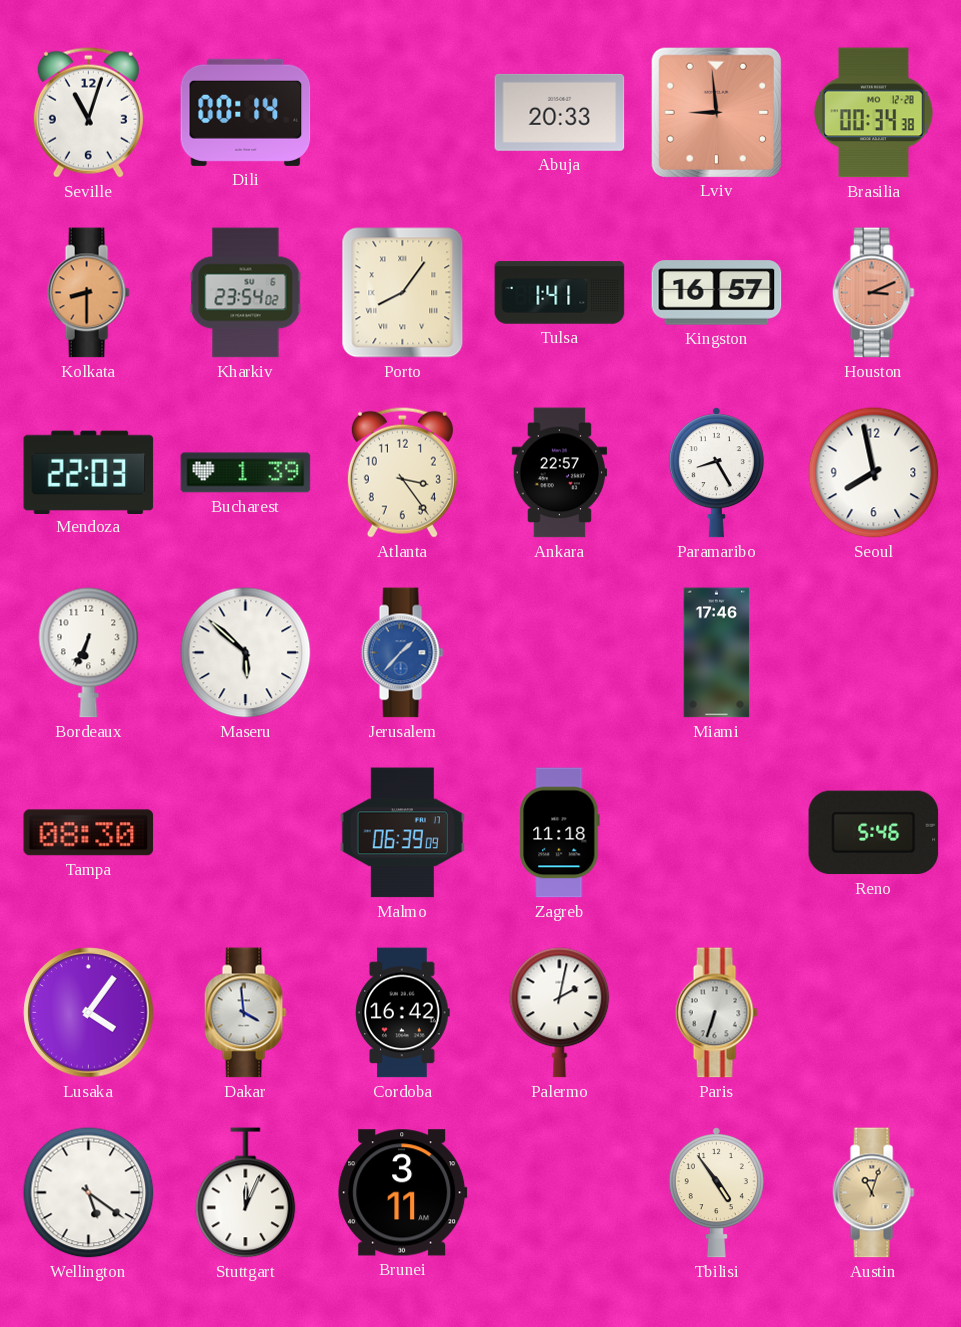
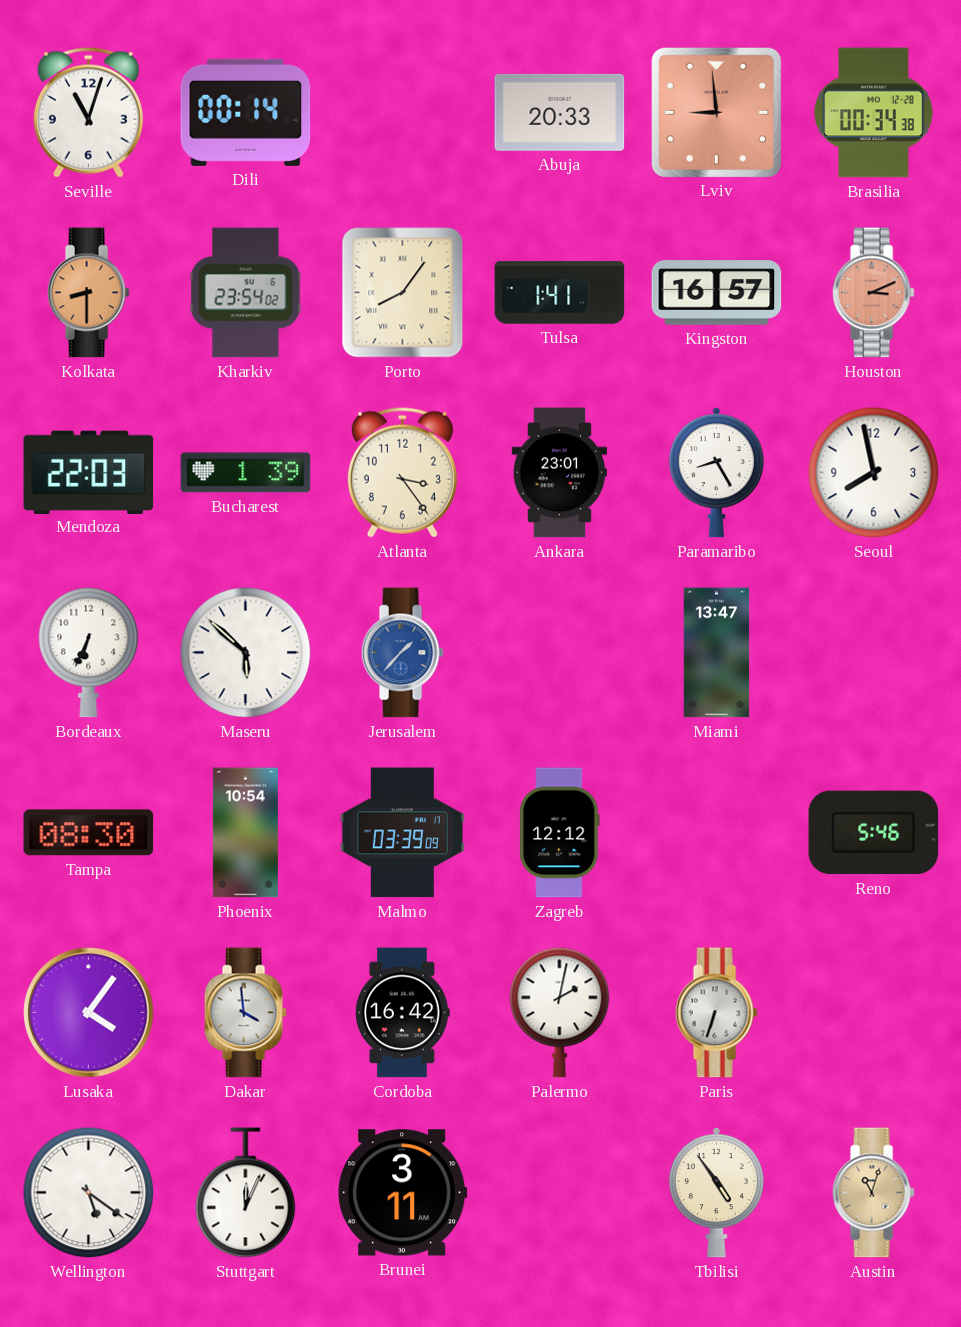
Ankara: 22:57 -> 23:01 (559, 473)
Miami: 17:46 -> 13:47 (717, 653)
Phoenix: none -> 10:54 (245, 833)
Malmo: 06:39 -> 03:39 (402, 833)
Zagreb: 11:18 -> 12:12 (560, 833)
